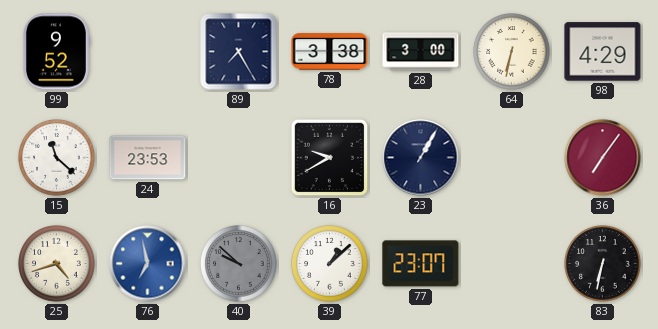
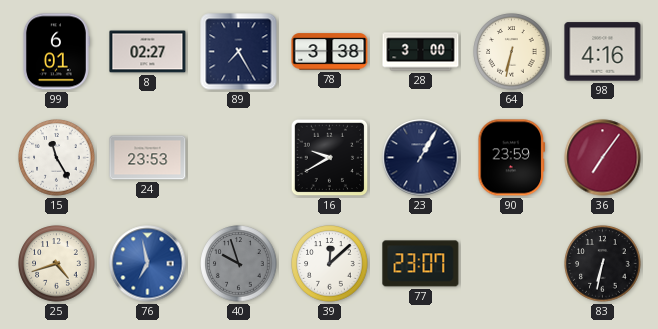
99: 9:52 -> 6:01 (56, 52)
8: none -> 02:27 (148, 52)
98: 4:29 -> 4:16 (603, 52)
15: 11:22 -> 11:25 (57, 158)
90: none -> 23:59 (512, 158)
40: 9:52 -> 9:57 (239, 264)
39: 1:08 -> 12:08 (330, 264)
